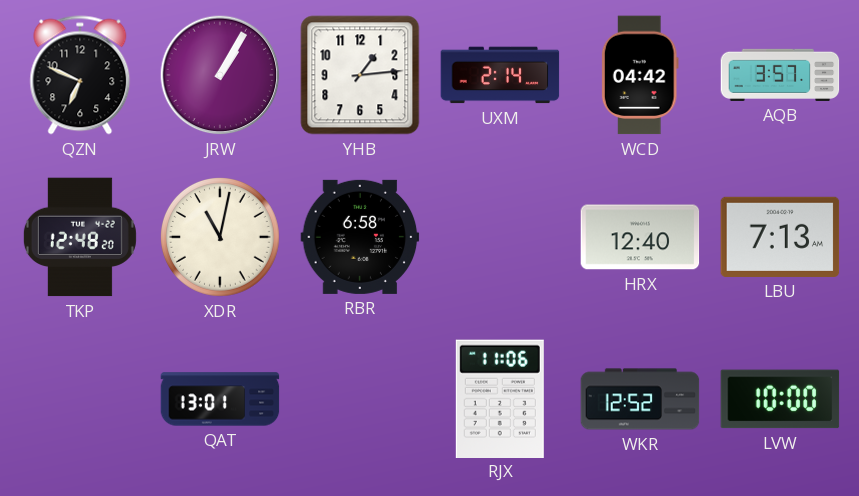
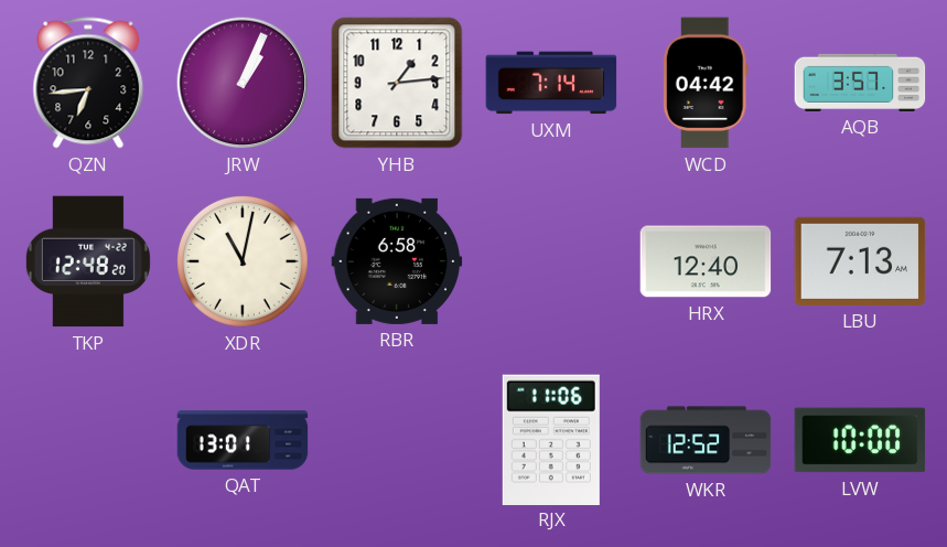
QZN: 6:49 -> 6:44 (88, 83)
JRW: 1:05 -> 1:04 (243, 83)
UXM: 2:14 -> 7:14 (551, 83)
